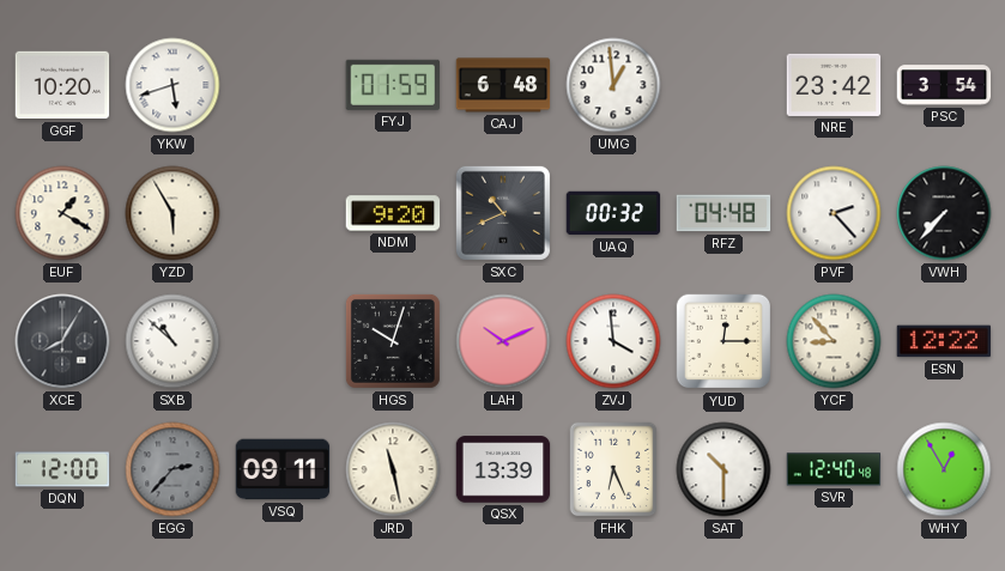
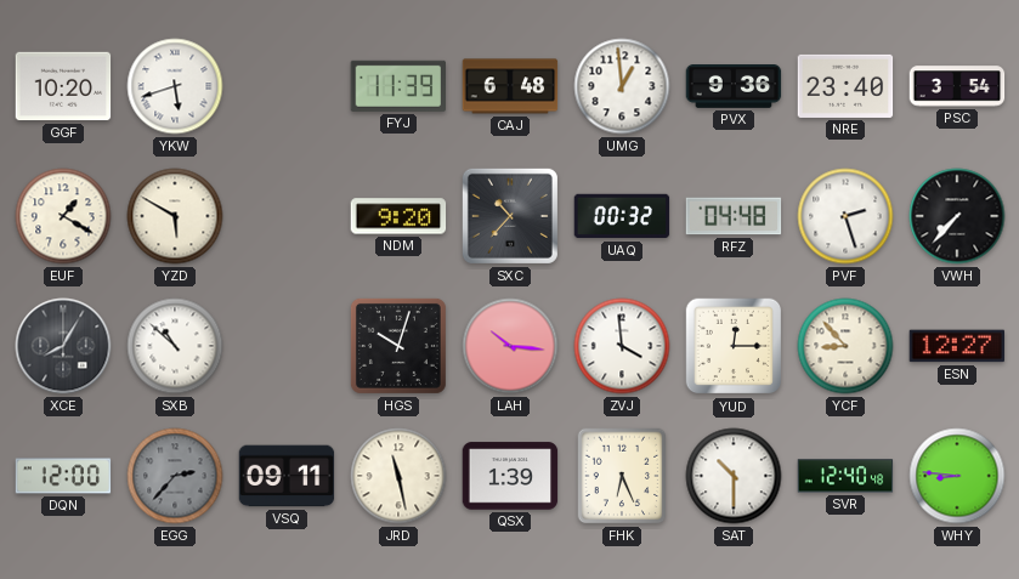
FYJ: 01:59 -> 11:39 (398, 86)
PVX: none -> 9:36 (734, 87)
NRE: 23:42 -> 23:40 (845, 86)
YZD: 5:55 -> 5:50 (175, 216)
SXC: 10:41 -> 10:37 (510, 216)
PVF: 2:23 -> 2:27 (845, 216)
LAH: 10:11 -> 10:16 (510, 346)
ESN: 12:22 -> 12:27 (957, 346)
QSX: 13:39 -> 1:39 (510, 476)
WHY: 12:55 -> 8:46 (957, 476)
